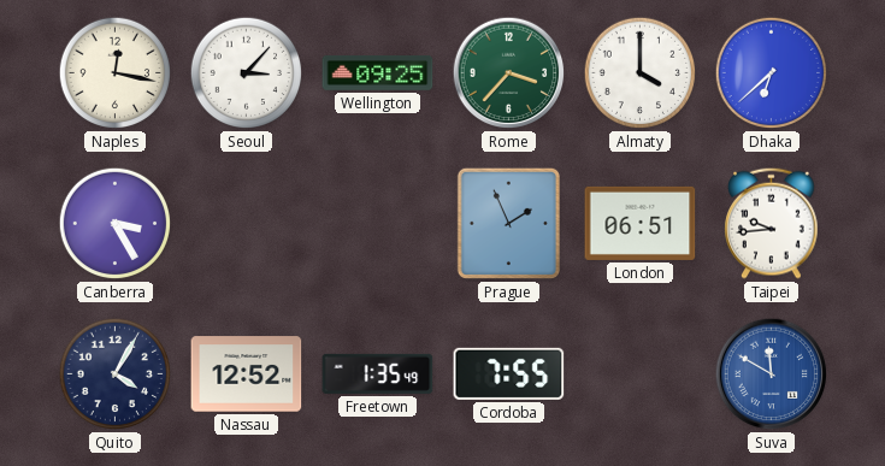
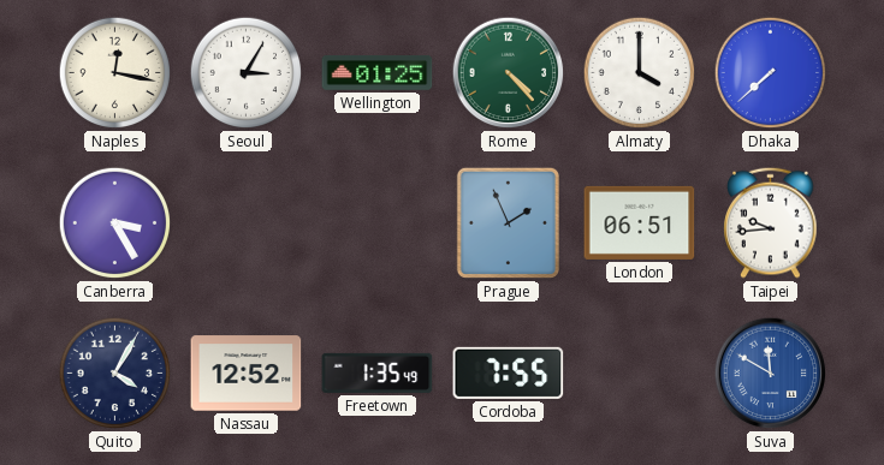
Seoul: 3:07 -> 3:05 (247, 73)
Wellington: 09:25 -> 01:25 (378, 73)
Rome: 3:37 -> 4:23 (509, 73)
Dhaka: 6:38 -> 7:38 (771, 73)
